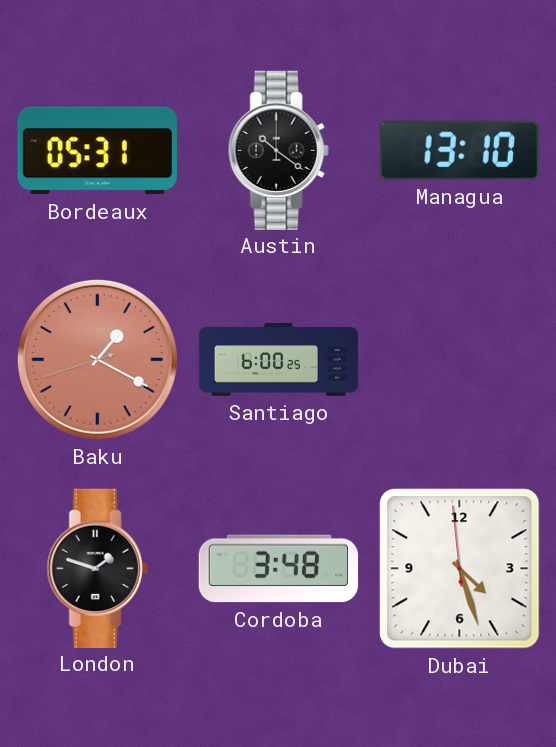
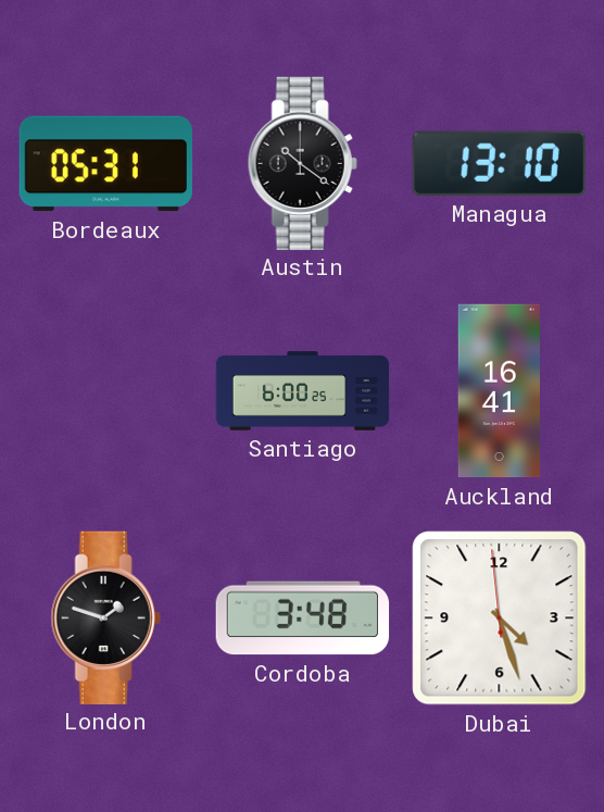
Baku: 1:19 -> none (97, 359)
Auckland: none -> 16:41 (499, 391)
